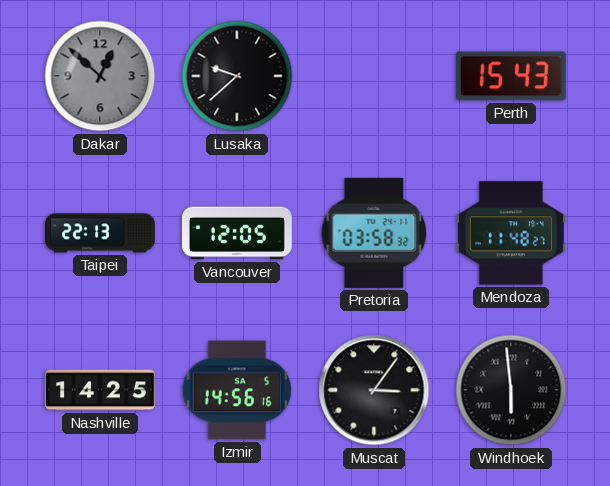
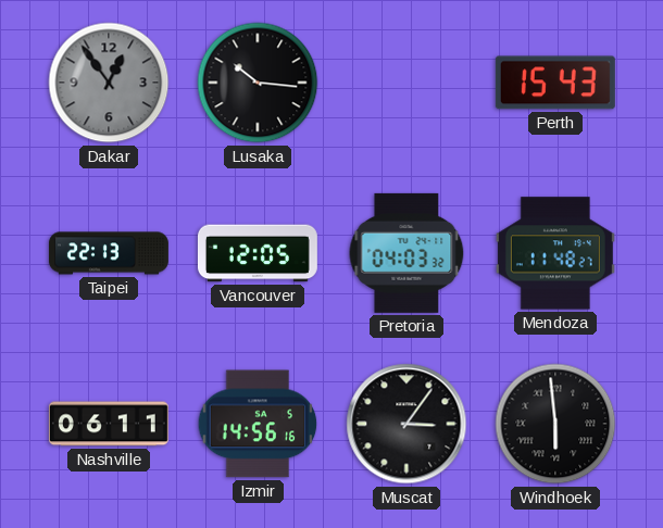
Dakar: 12:52 -> 12:54 (109, 83)
Lusaka: 9:38 -> 10:16 (258, 83)
Pretoria: 03:58 -> 04:03 (406, 253)
Nashville: 14:25 -> 06:11 (109, 424)
